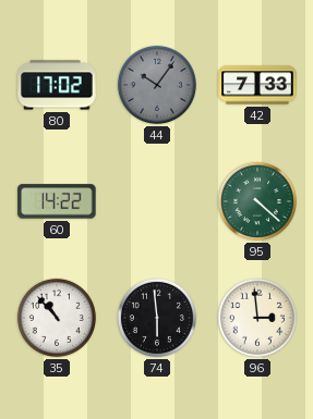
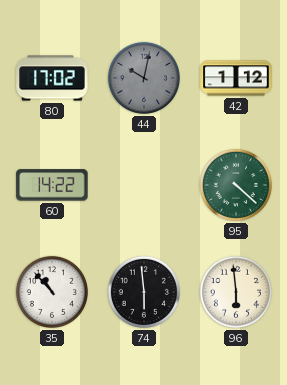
44: 10:06 -> 10:02 (144, 78)
42: 7:33 -> 1:12 (236, 78)
96: 2:59 -> 5:59 (236, 292)
